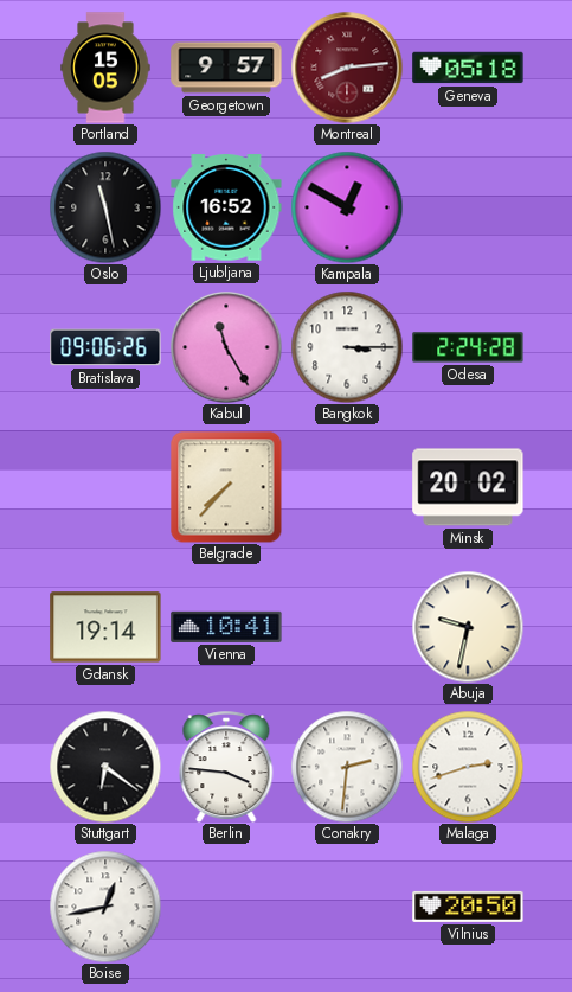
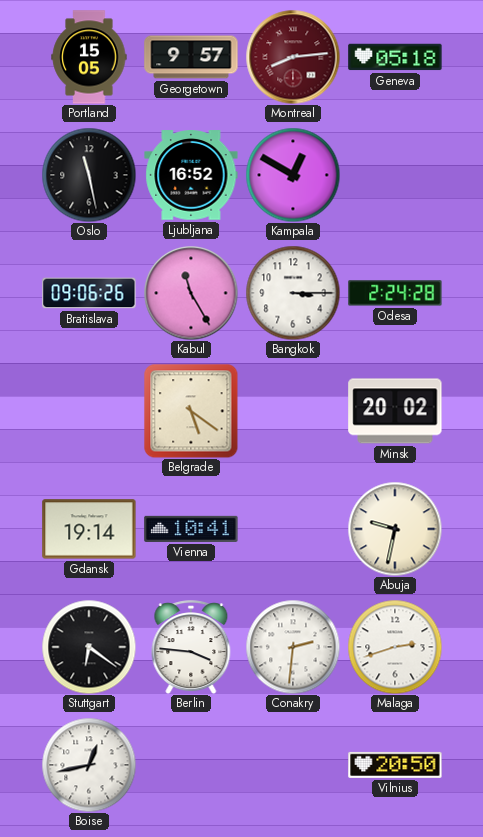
Belgrade: 7:37 -> 5:21 (191, 411)
